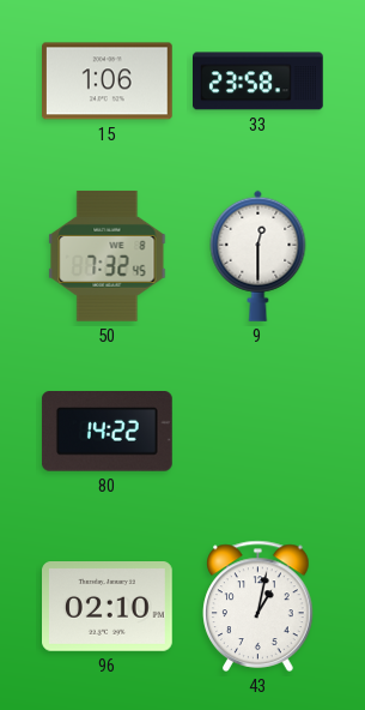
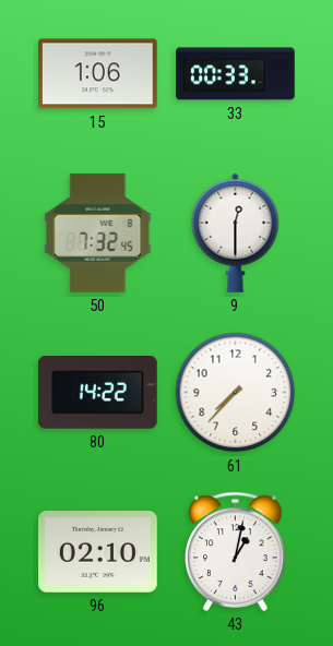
33: 23:58 -> 00:33 (236, 74)
61: none -> 7:37 (236, 393)
